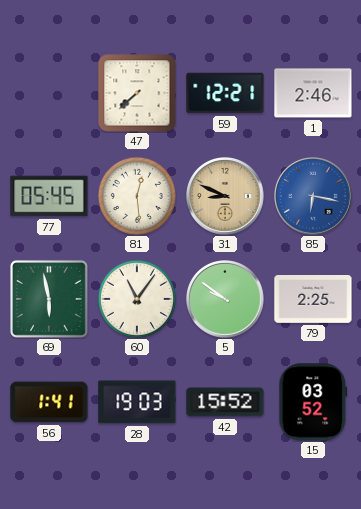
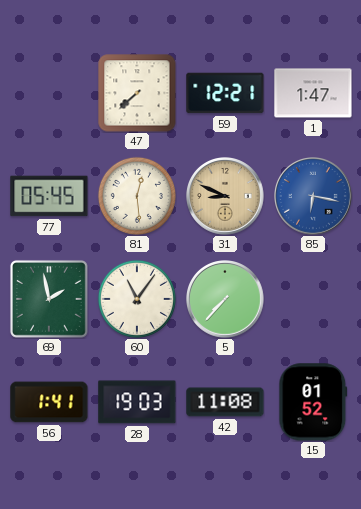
1: 2:46 -> 1:47 (313, 93)
69: 5:58 -> 1:58 (49, 299)
5: 9:51 -> 7:37 (226, 300)
79: 2:25 -> none (313, 300)
42: 15:52 -> 11:08 (225, 402)
15: 03:52 -> 01:52 (313, 402)
